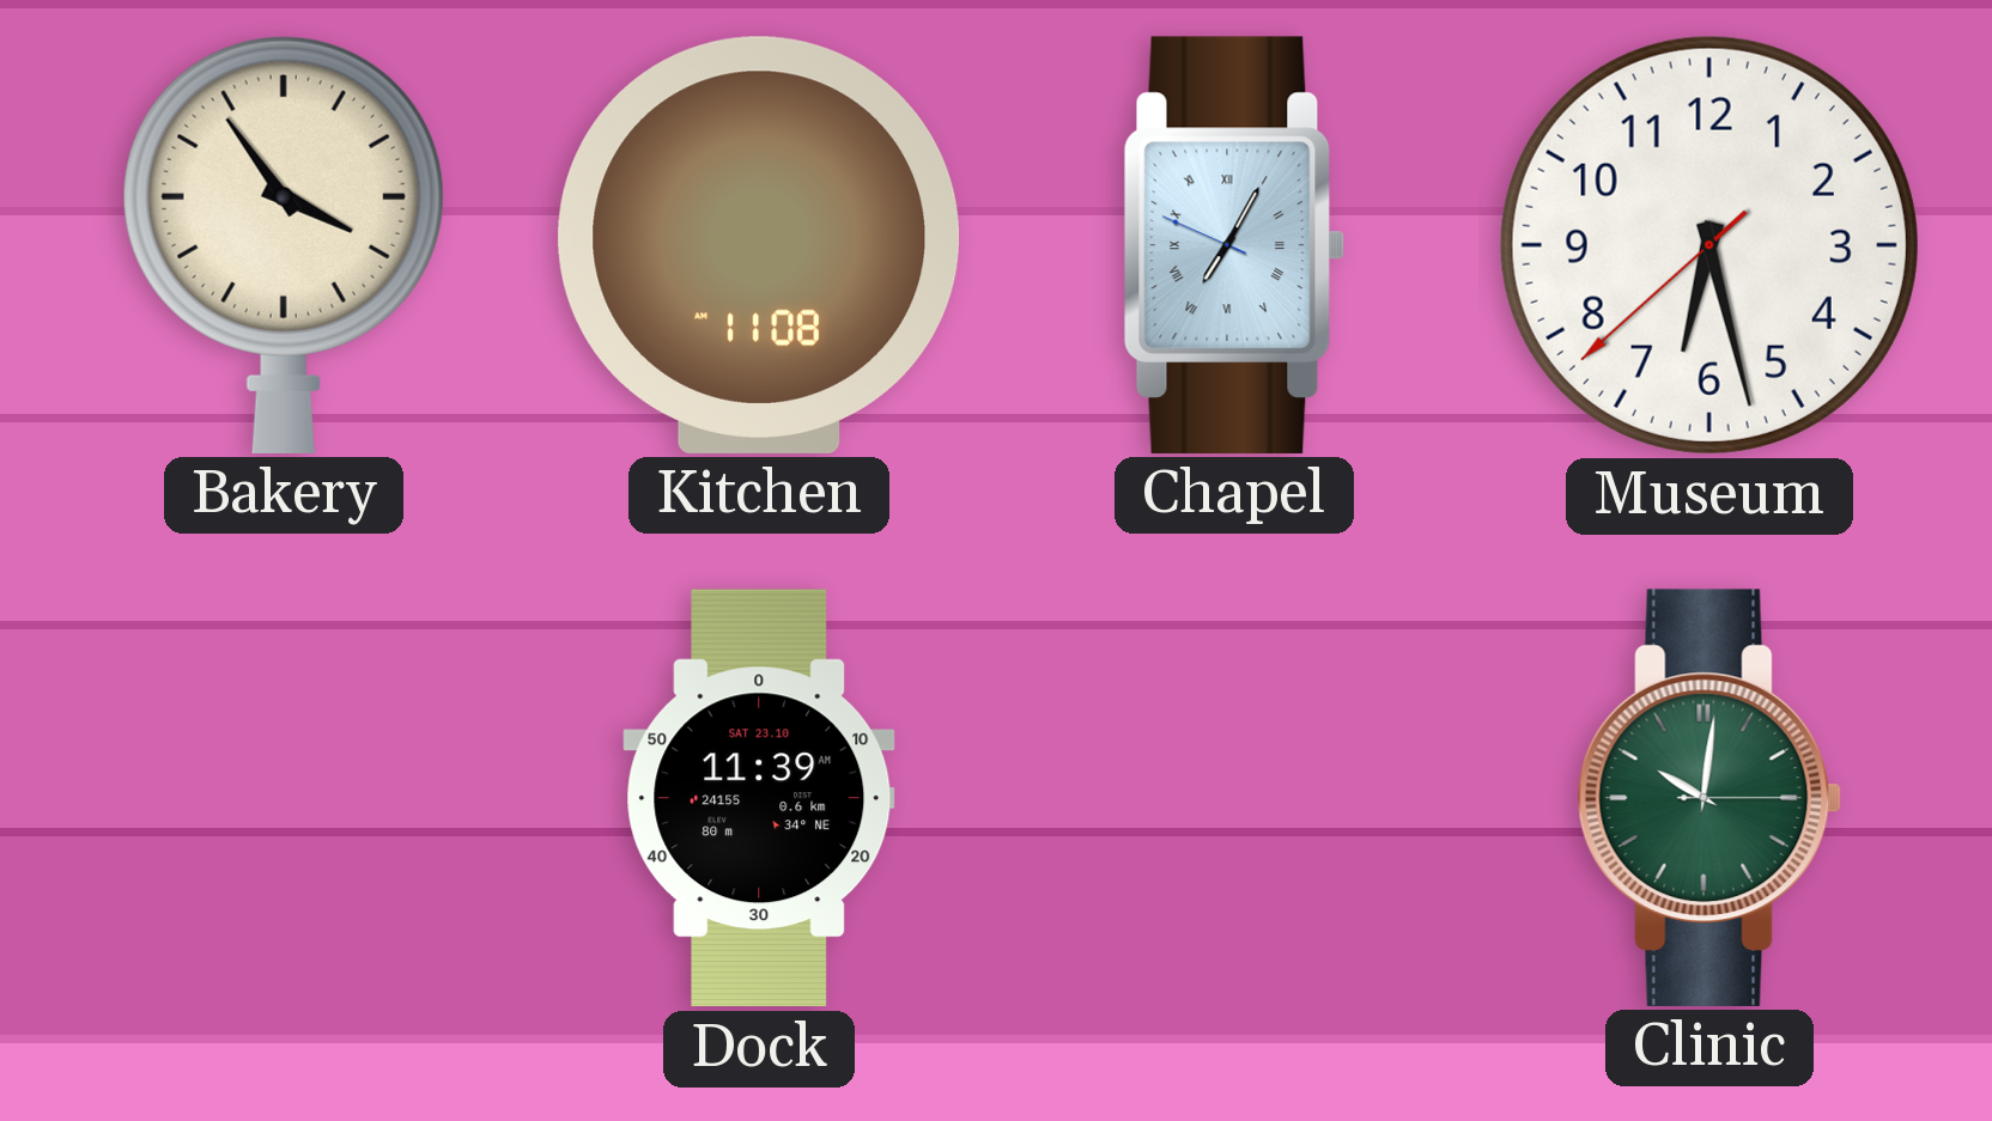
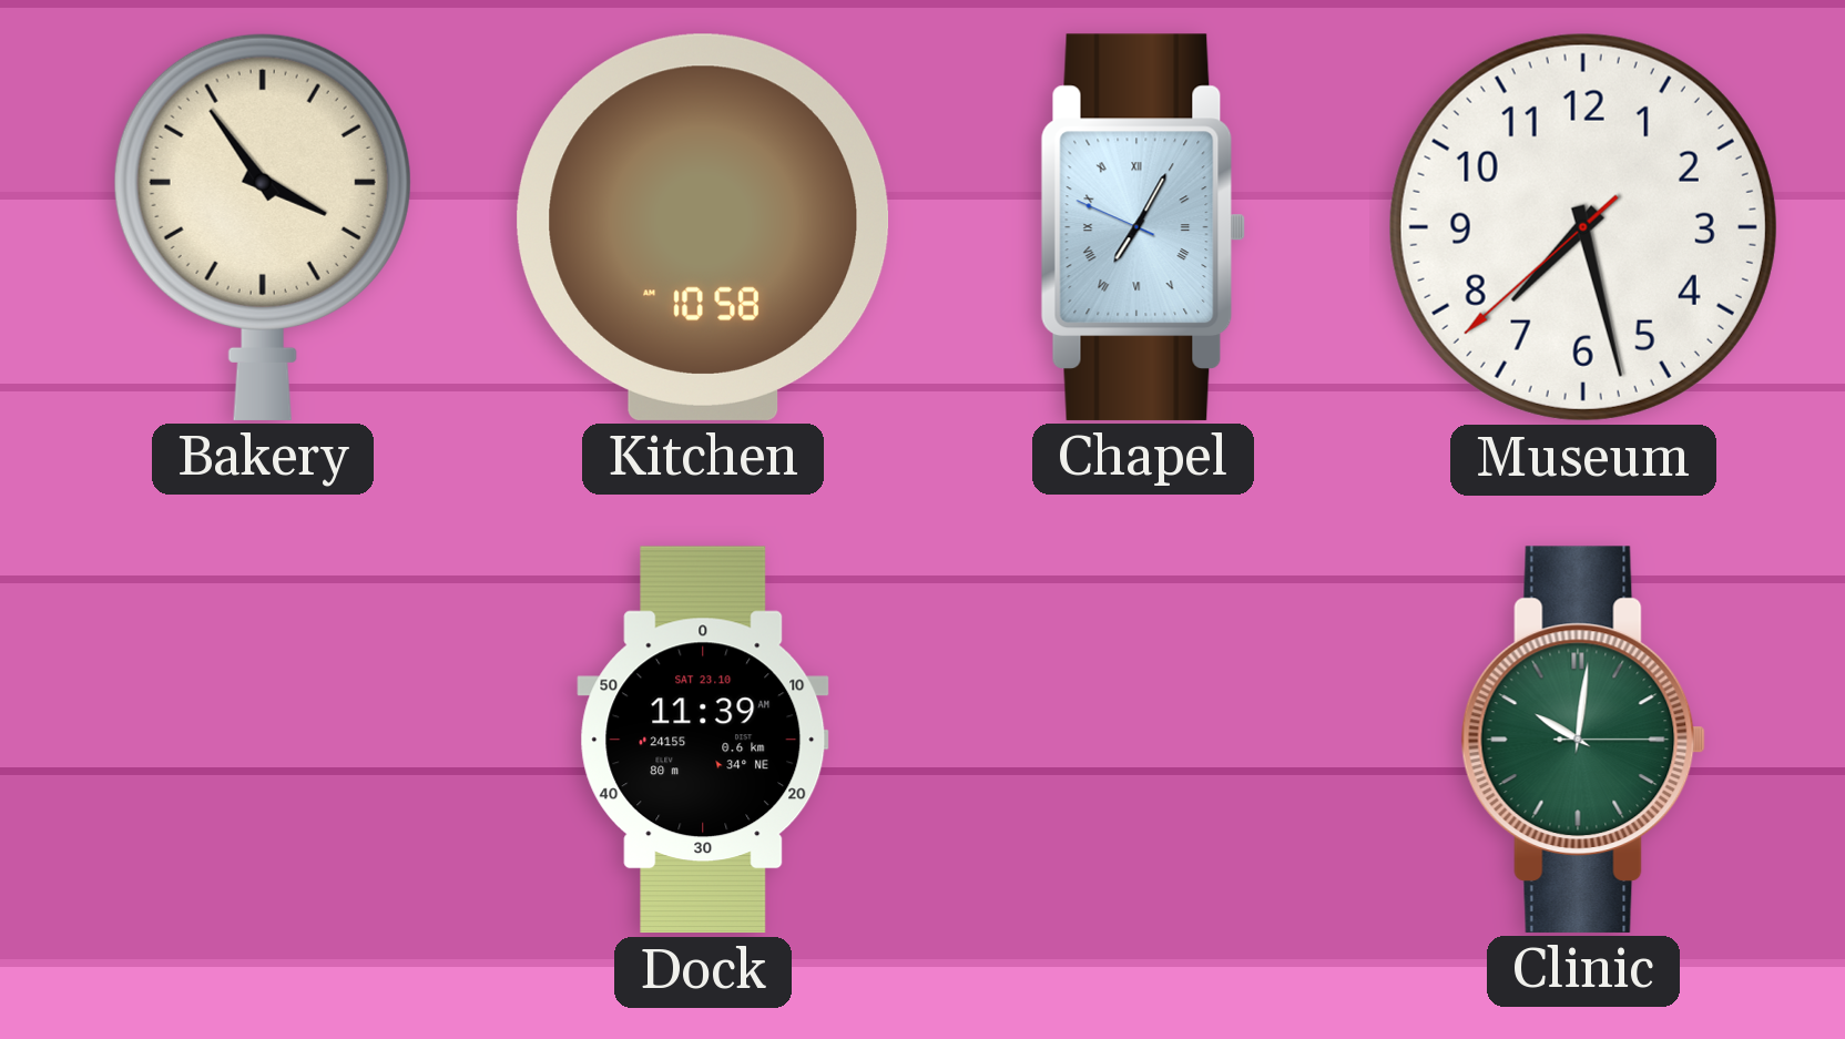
Kitchen: 11:08 -> 10:58 (703, 227)
Museum: 6:27 -> 7:27 (1583, 227)
